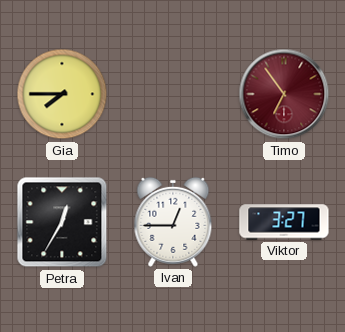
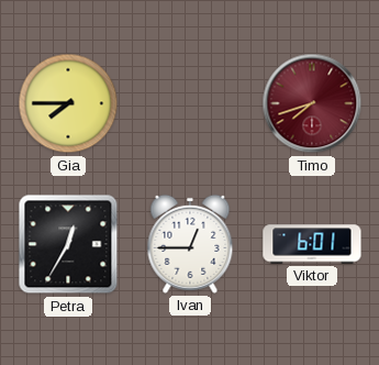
Timo: 6:54 -> 7:42 (312, 103)
Viktor: 3:27 -> 6:01 (312, 244)
